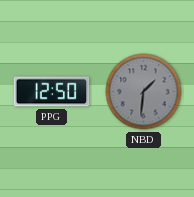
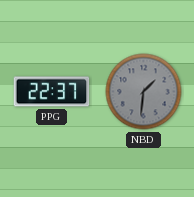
PPG: 12:50 -> 22:37 (52, 92)
